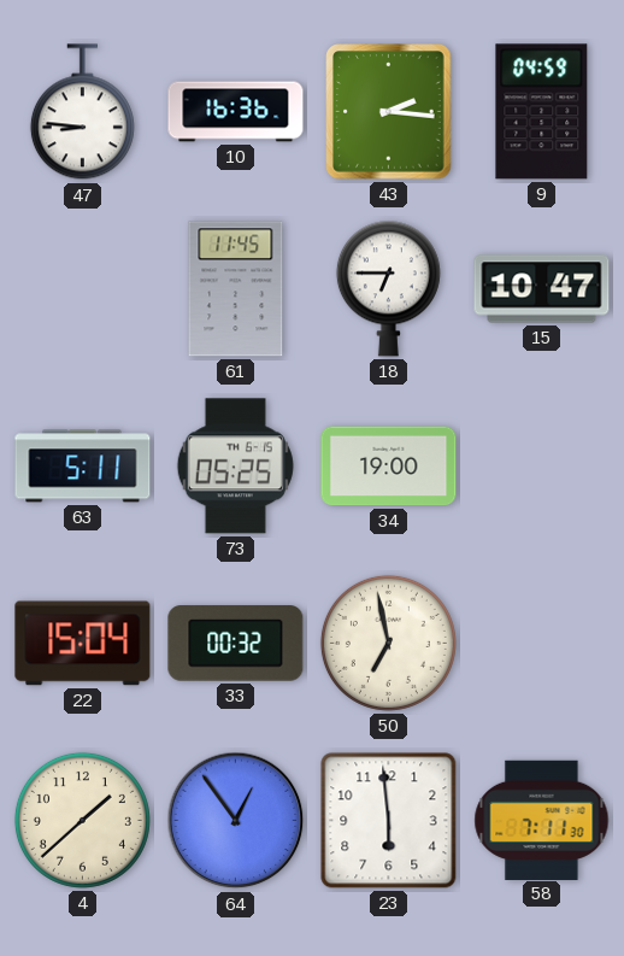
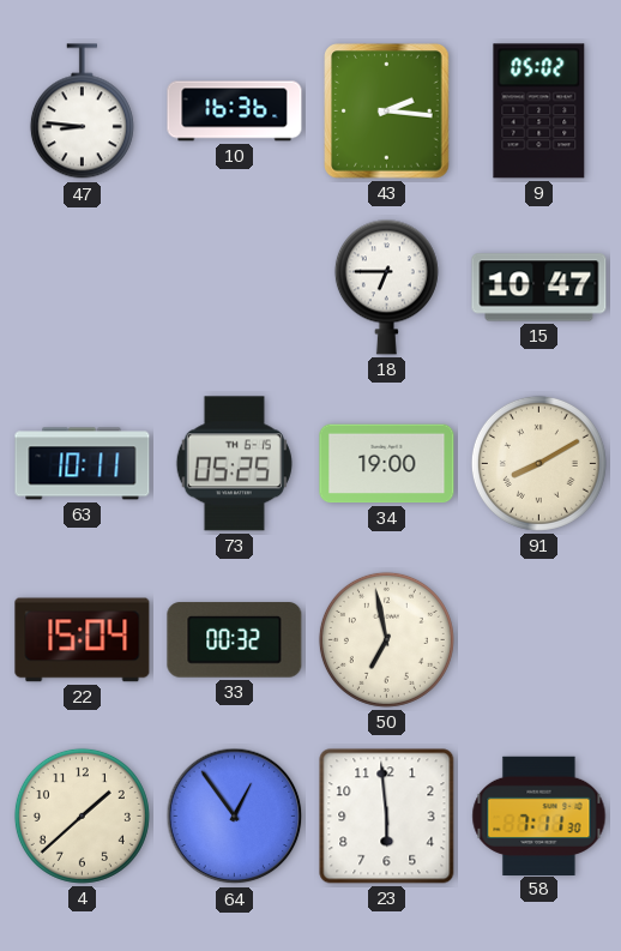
9: 04:59 -> 05:02 (539, 112)
61: 11:45 -> none (236, 289)
63: 5:11 -> 10:11 (83, 464)
91: none -> 8:10 (538, 463)
